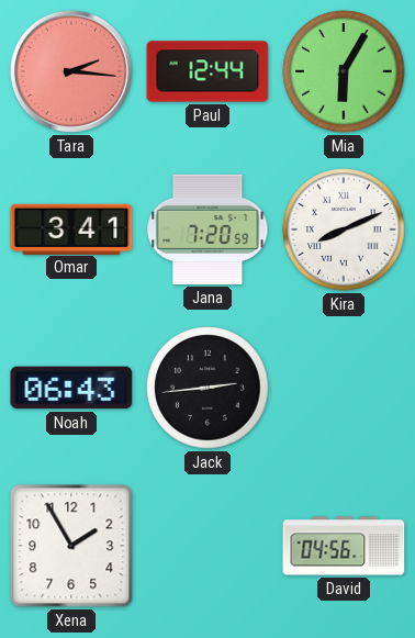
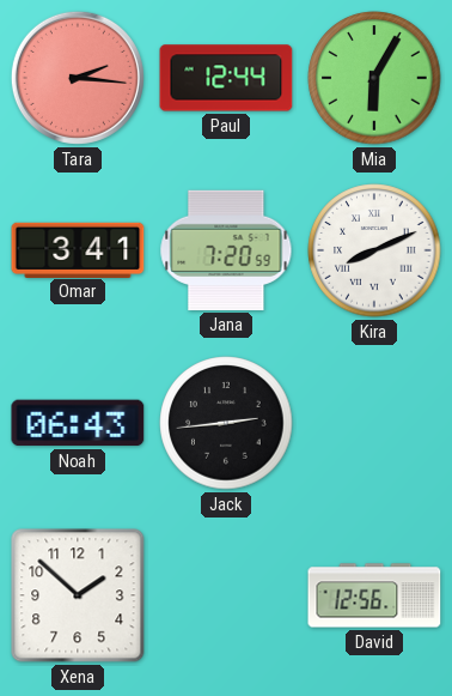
Xena: 1:55 -> 1:52 (78, 595)
David: 04:56 -> 12:56 (374, 595)
